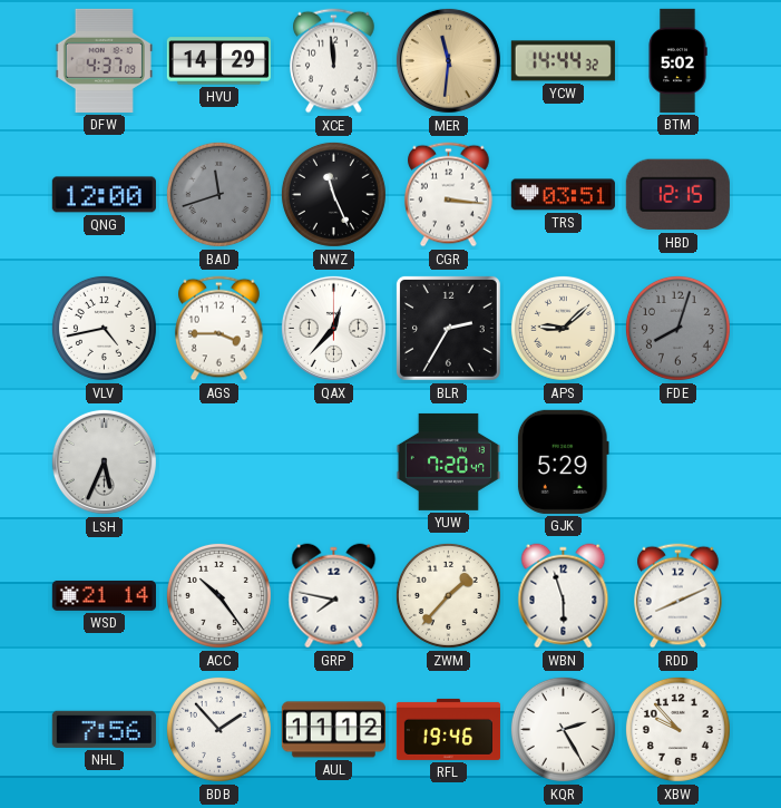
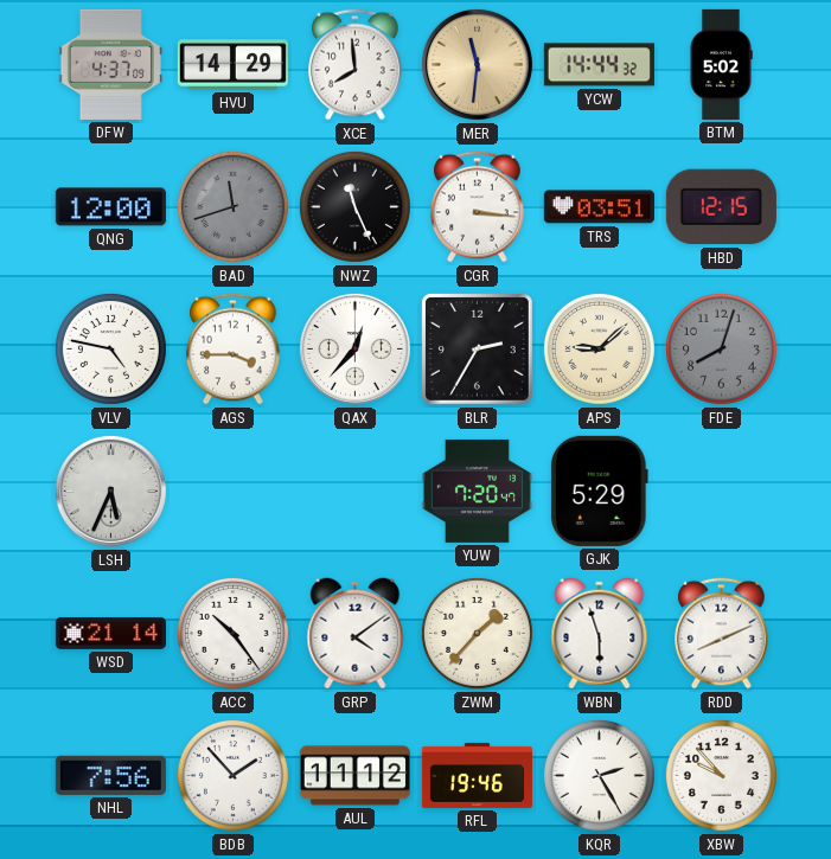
XCE: 11:59 -> 7:59 (356, 65)
VLV: 4:43 -> 4:47 (110, 348)
GRP: 7:47 -> 4:09 (356, 634)
